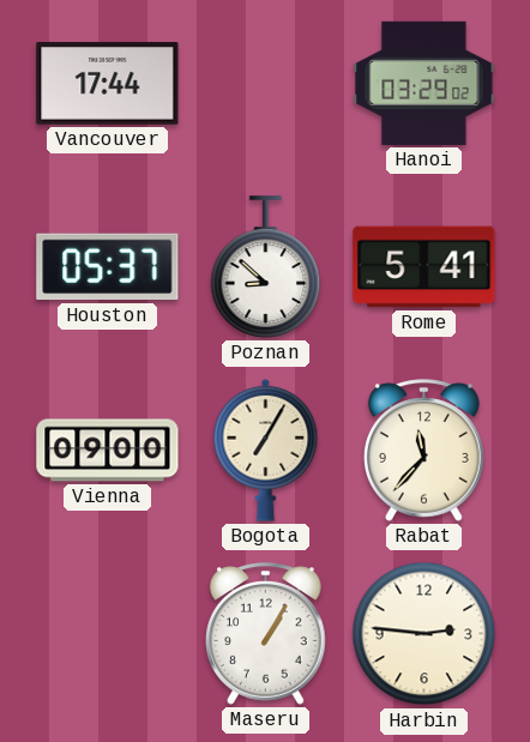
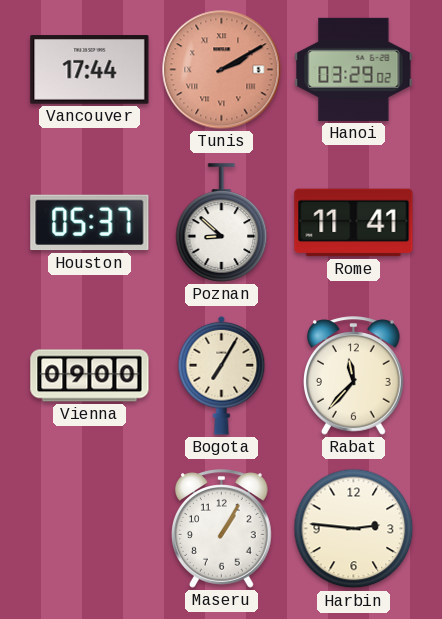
Tunis: none -> 2:10 (222, 70)
Rome: 5:41 -> 11:41 (354, 223)
